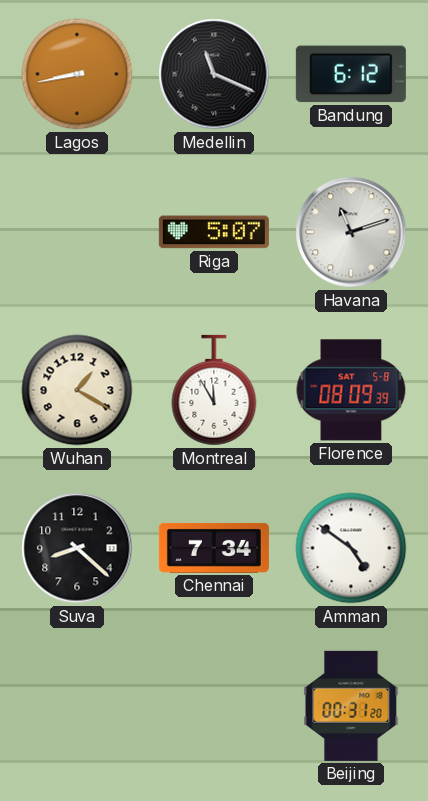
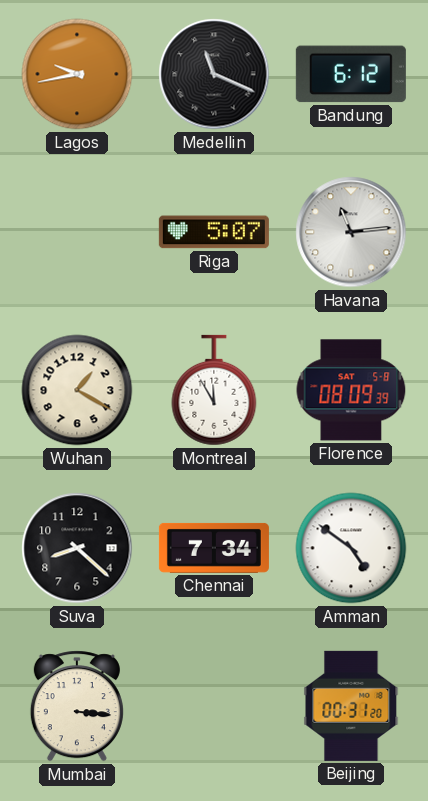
Lagos: 8:43 -> 9:43 (77, 74)
Havana: 11:12 -> 11:14 (351, 232)
Mumbai: none -> 3:16 (77, 706)
